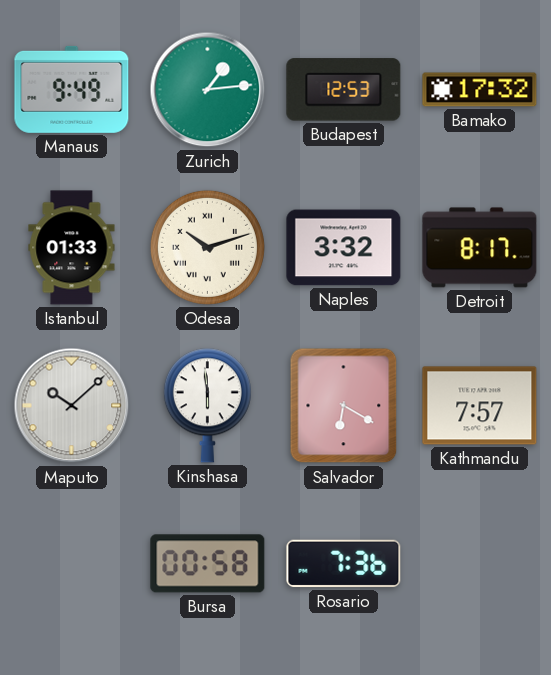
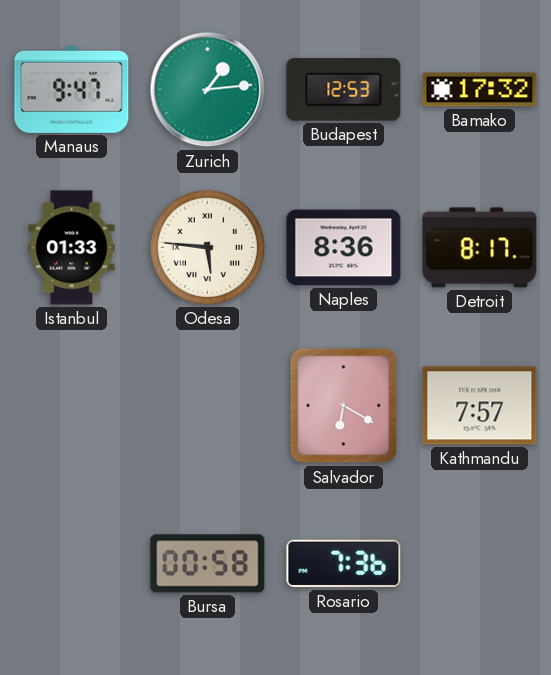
Manaus: 9:49 -> 9:47 (72, 89)
Odesa: 10:12 -> 5:46 (207, 247)
Naples: 3:32 -> 8:36 (344, 248)
Maputo: 10:08 -> none (72, 406)
Kinshasa: 5:59 -> none (207, 406)
